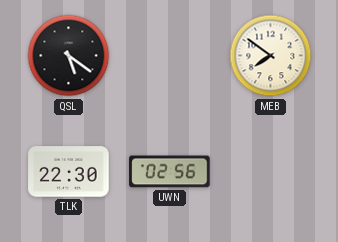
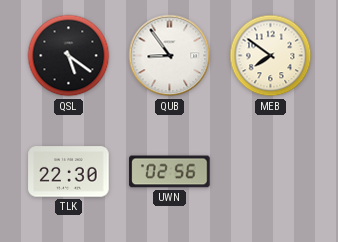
QUB: none -> 8:54 (170, 56)
